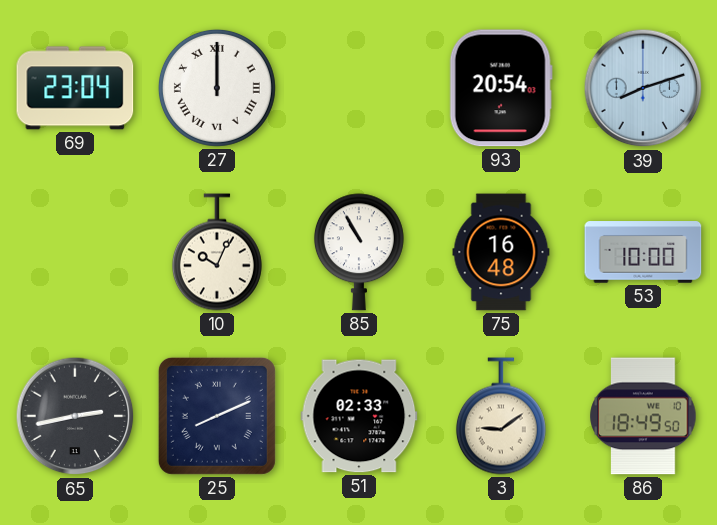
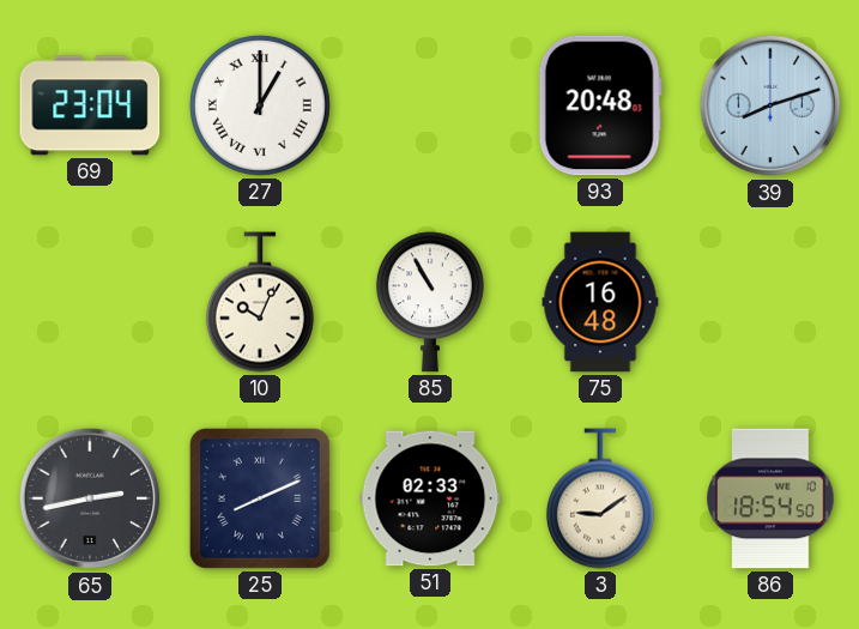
27: 12:00 -> 1:00 (260, 105)
93: 20:54 -> 20:48 (600, 105)
53: 10:00 -> none (643, 252)
86: 18:49 -> 18:54 (770, 498)
